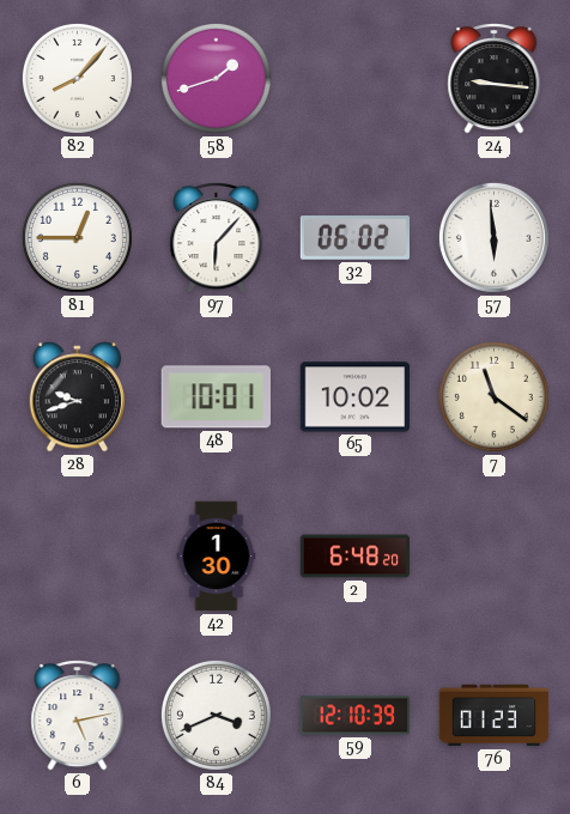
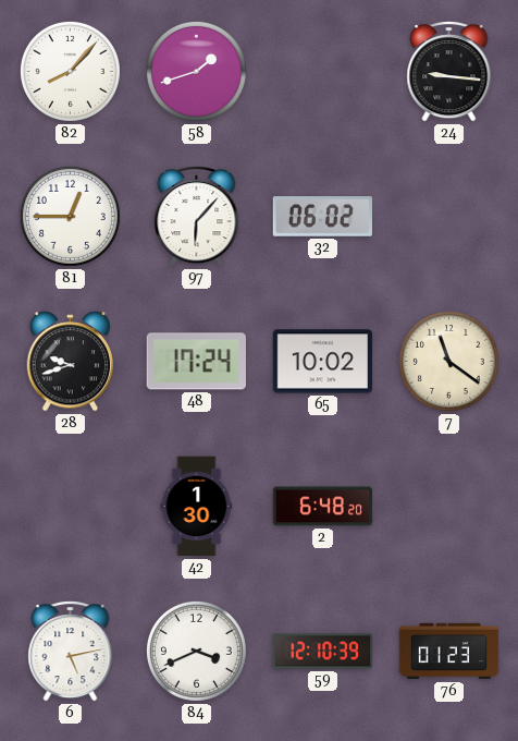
57: 5:59 -> none (493, 237)
48: 10:01 -> 17:24 (196, 362)
